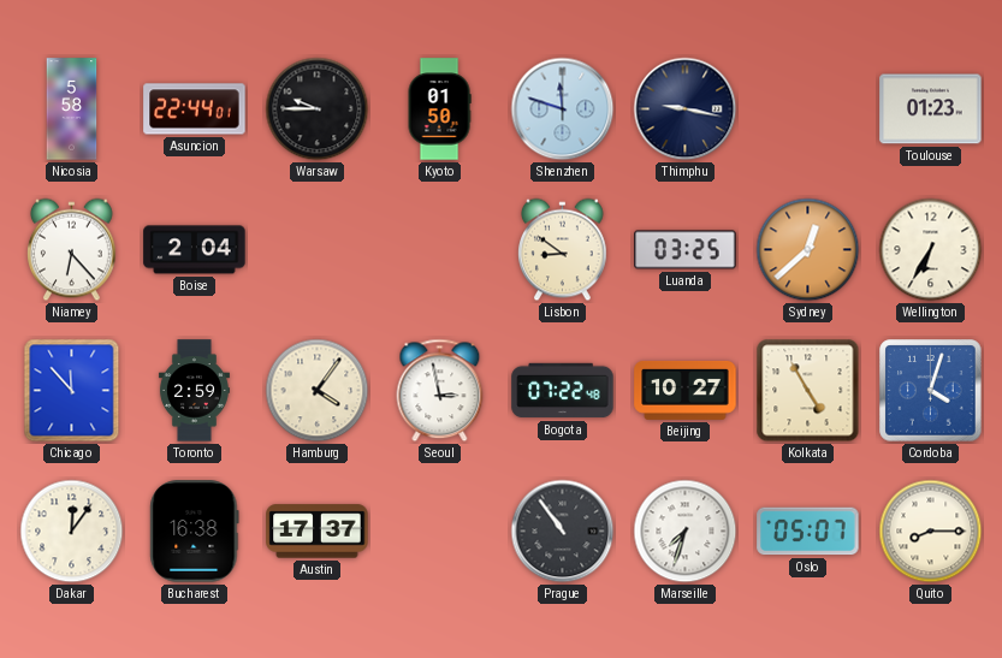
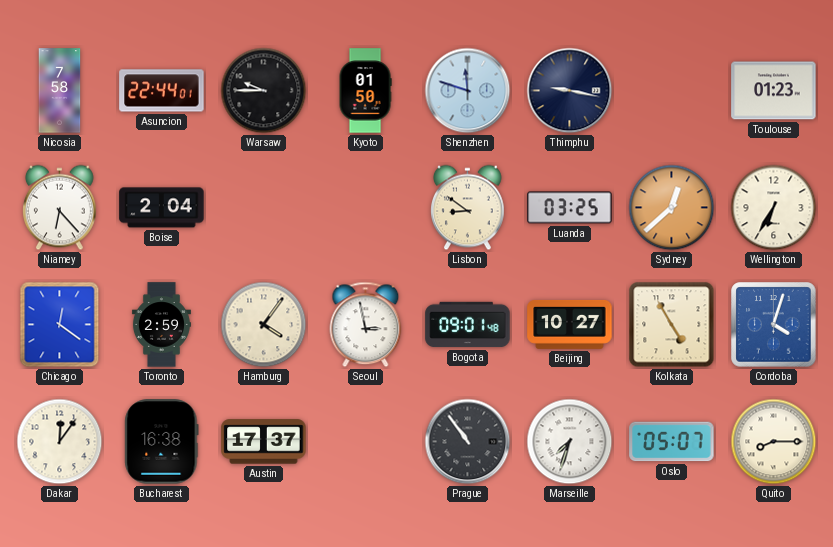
Nicosia: 5:58 -> 7:58 (60, 91)
Chicago: 11:53 -> 12:21 (60, 325)
Bogota: 07:22 -> 09:01 (468, 325)
